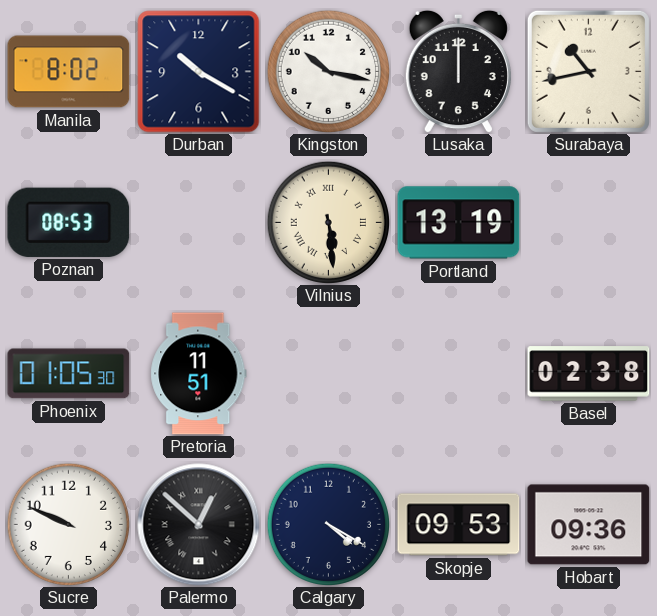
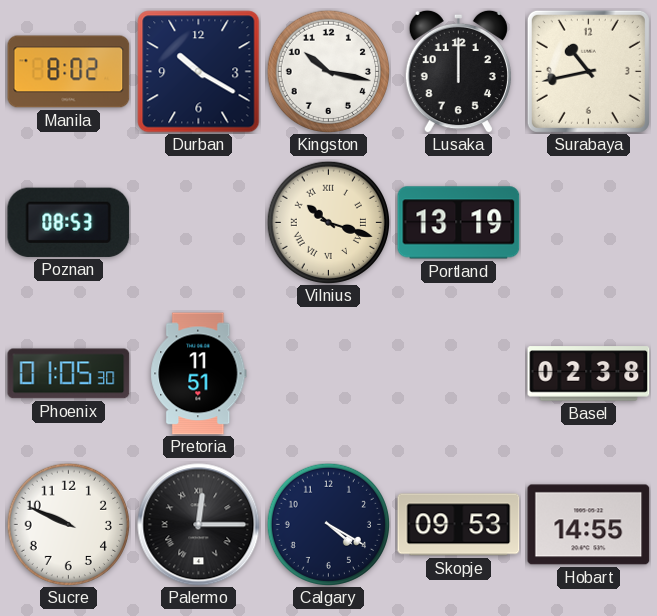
Vilnius: 5:29 -> 10:18 (328, 222)
Palermo: 12:52 -> 12:15 (199, 525)
Hobart: 09:36 -> 14:55 (589, 525)
